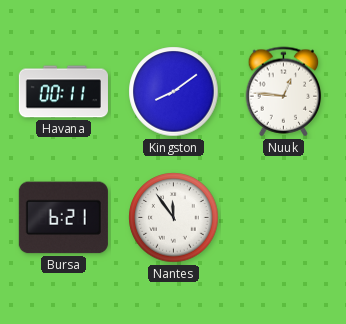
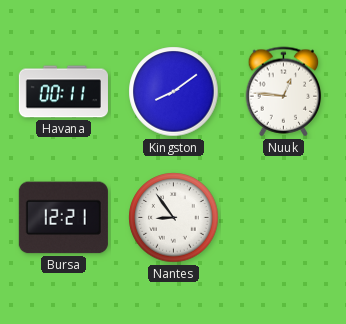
Bursa: 6:21 -> 12:21 (63, 218)
Nantes: 11:54 -> 8:54 (174, 218)
